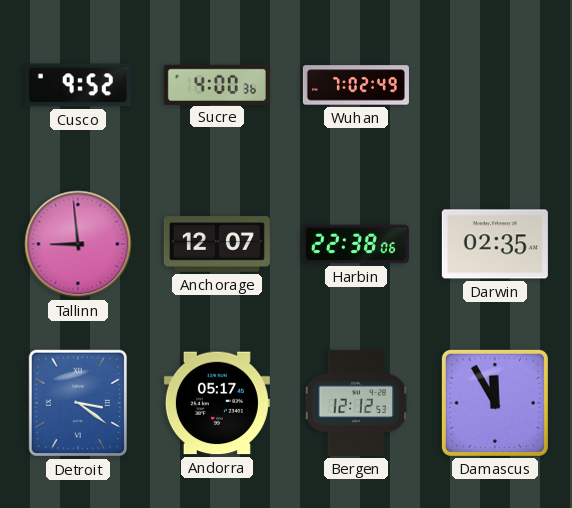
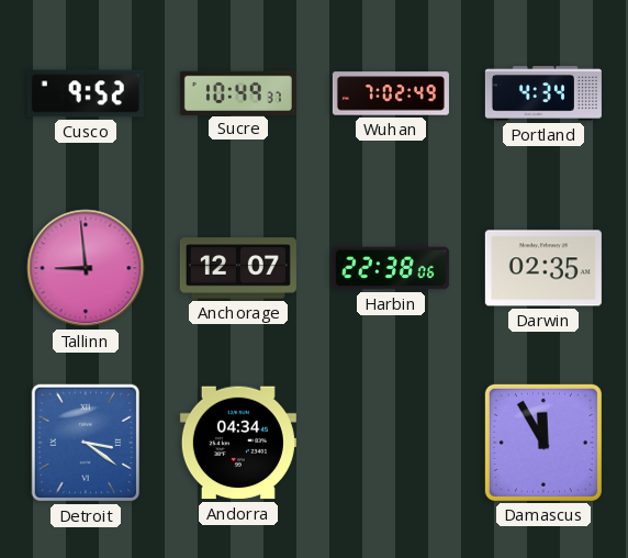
Sucre: 4:00 -> 10:49 (238, 92)
Portland: none -> 4:34 (543, 93)
Andorra: 05:17 -> 04:34 (238, 443)
Bergen: 12:12 -> none (356, 403)
